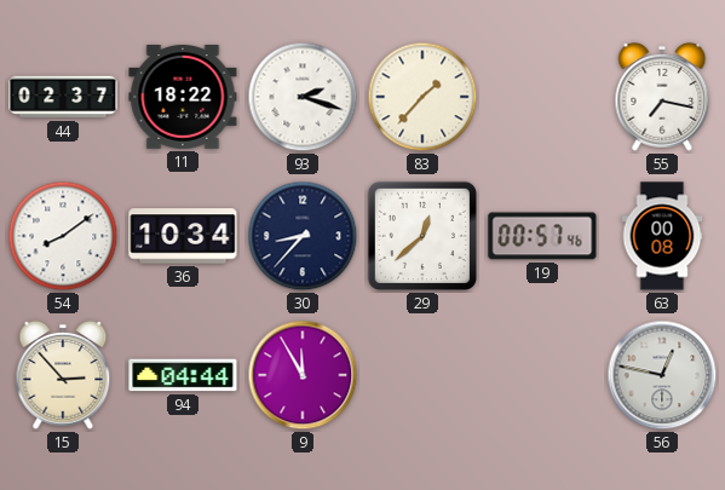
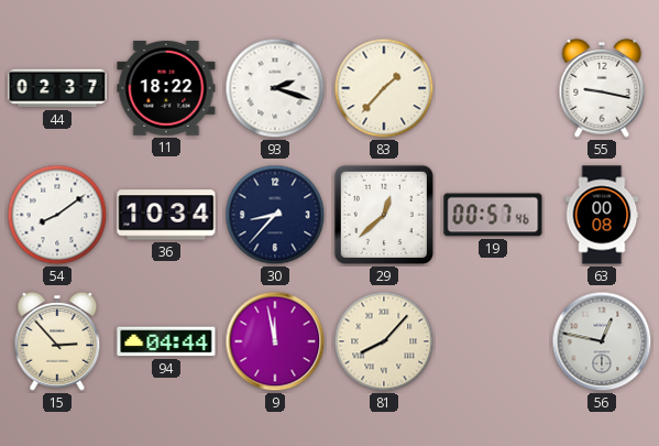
55: 7:17 -> 9:17 (602, 88)
9: 11:55 -> 11:58 (275, 341)
81: none -> 8:07 (384, 341)
